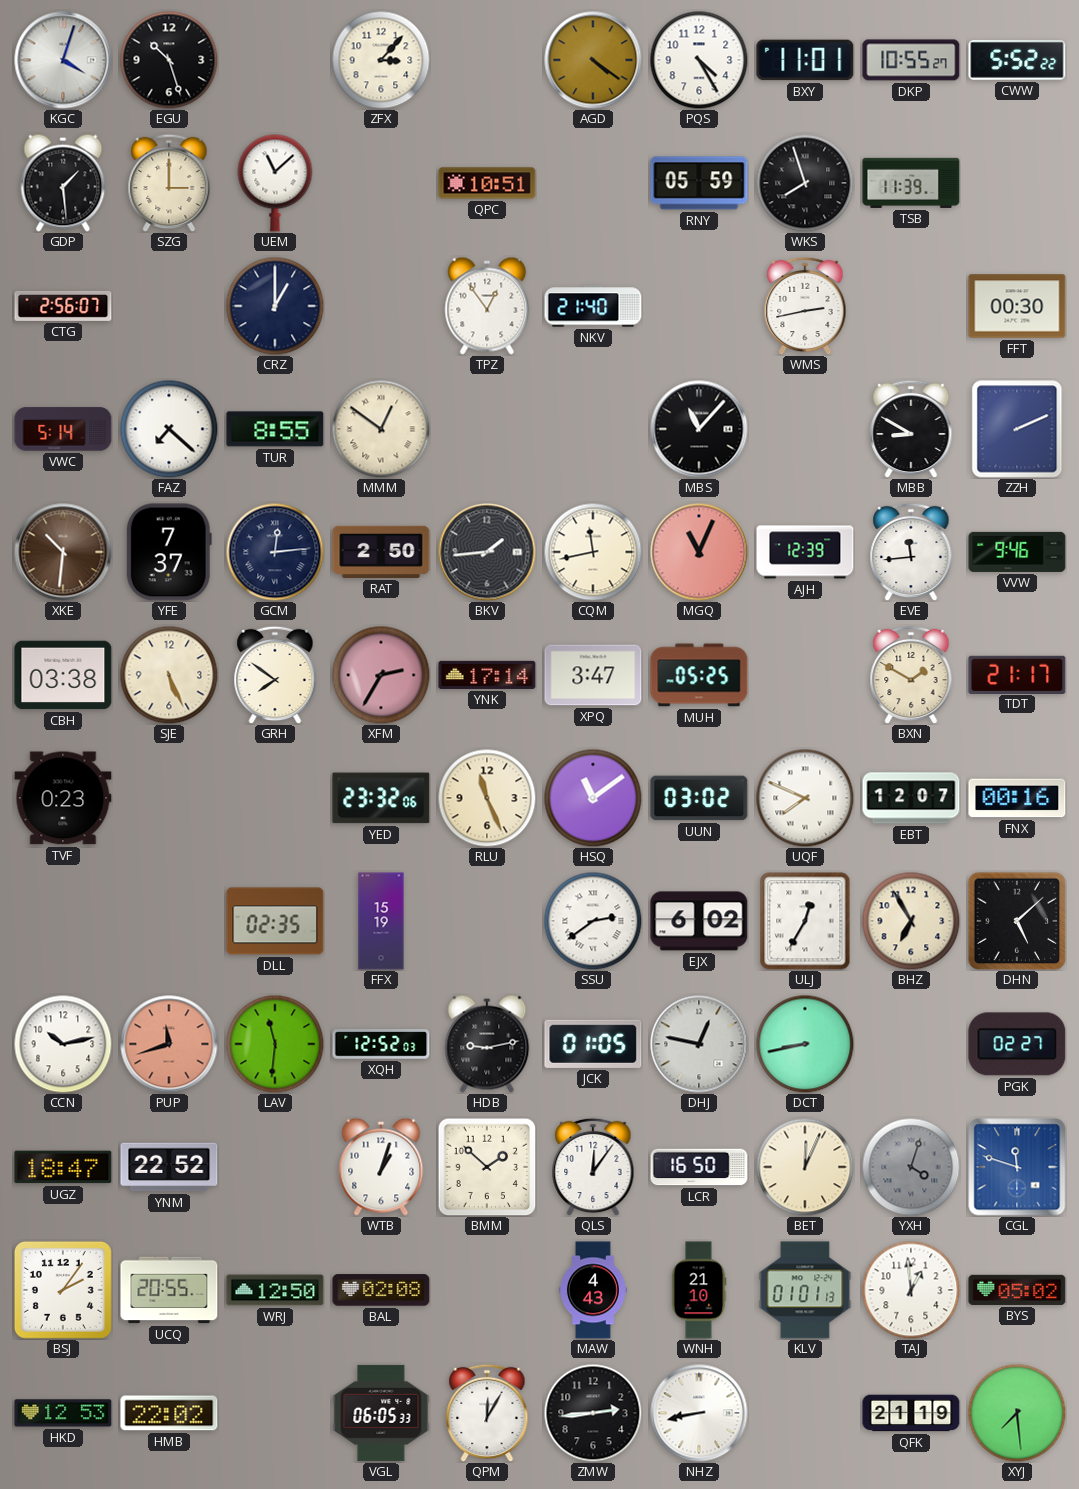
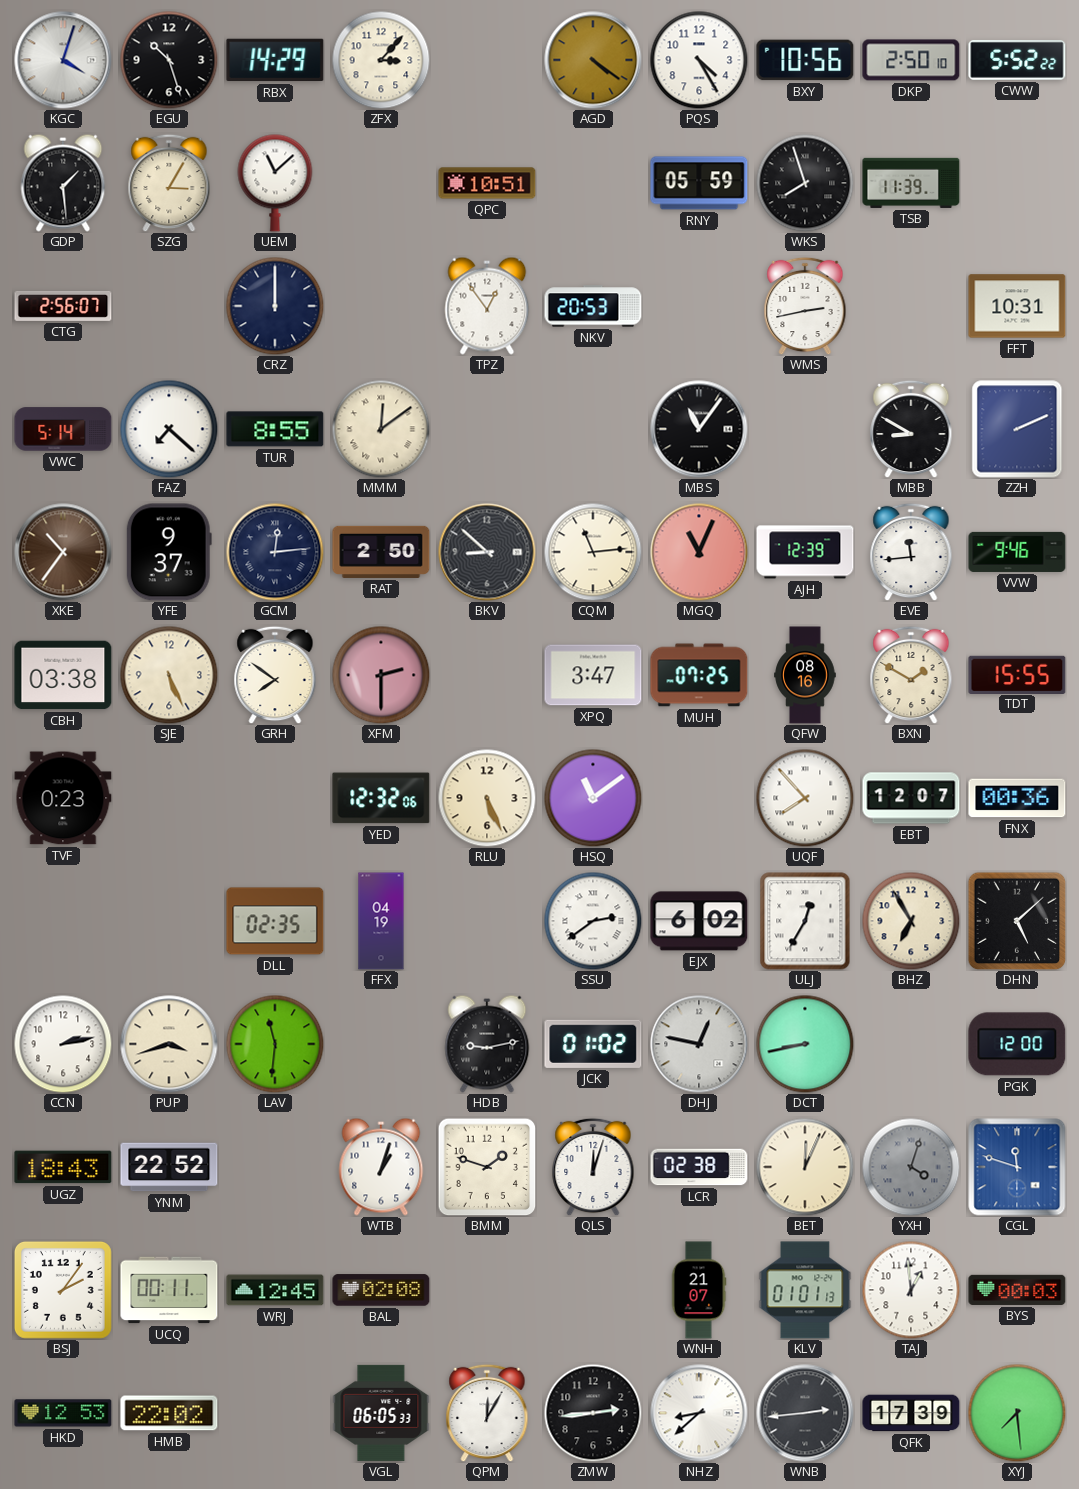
RBX: none -> 14:29 (275, 60)
BXY: 11:01 -> 10:56 (805, 60)
DKP: 10:55 -> 2:50 (911, 60)
SZG: 3:00 -> 3:05 (169, 183)
CRZ: 1:00 -> 12:00 (275, 306)
NKV: 21:40 -> 20:53 (593, 306)
FFT: 00:30 -> 10:31 (1017, 306)
MMM: 12:51 -> 12:09 (381, 429)
MBS: 11:07 -> 11:06 (699, 429)
XKE: 10:31 -> 10:36 (63, 552)
YFE: 7:37 -> 9:37 (169, 552)
BKV: 1:44 -> 8:52 (487, 552)
CQM: 11:43 -> 11:14 (593, 552)
XFM: 2:35 -> 2:30 (381, 675)
YNK: 17:14 -> none (487, 675)
MUH: 05:25 -> 07:25 (699, 675)
QFW: none -> 08:16 (805, 675)
TDT: 21:17 -> 15:55 (1017, 674)
YED: 23:32 -> 12:32 (381, 798)
RLU: 11:26 -> 5:26 (487, 798)
UUN: 03:02 -> none (699, 798)
UQF: 7:49 -> 7:53 (805, 798)
FNX: 00:16 -> 00:36 (1017, 798)
FFX: 15:19 -> 04:19 (381, 921)
CCN: 10:13 -> 2:13 (63, 1044)
PUP: 11:42 -> 3:42 (169, 1044)
PUP dial: salmon -> cream (169, 1044)
XQH: 12:52 -> none (381, 1044)
JCK: 01:05 -> 01:02 (593, 1044)
PGK: 02:27 -> 12:00 (1017, 1044)
UGZ: 18:47 -> 18:43 (63, 1167)
BMM: 1:52 -> 1:48 (487, 1167)
QLS: 12:06 -> 12:03 (593, 1167)
LCR: 16:50 -> 02:38 (699, 1167)
UCQ: 20:55 -> 00:11 (169, 1290)
WRJ: 12:50 -> 12:45 (275, 1290)
MAW: 4:43 -> none (593, 1290)
WNH: 21:10 -> 21:07 (699, 1290)
BYS: 05:02 -> 00:03 (1017, 1290)
NHZ: 8:43 -> 8:38 (699, 1413)
WNB: none -> 2:44 (805, 1413)
QFK: 21:19 -> 17:39 (911, 1413)
